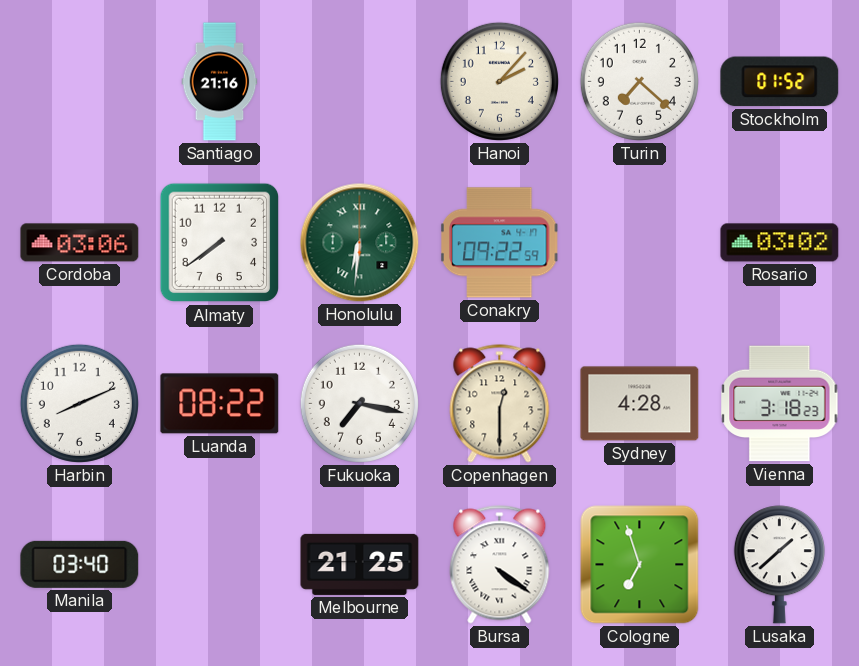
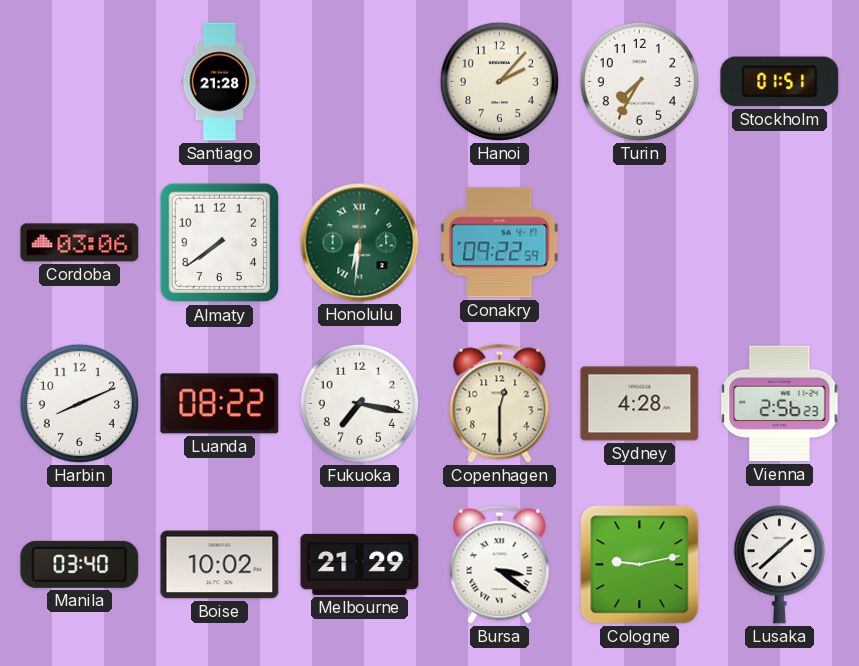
Santiago: 21:16 -> 21:28 (220, 82)
Turin: 7:22 -> 7:35 (639, 81)
Stockholm: 01:52 -> 01:51 (780, 82)
Rosario: 03:02 -> none (780, 243)
Vienna: 3:18 -> 2:56 (780, 404)
Boise: none -> 10:02 (220, 565)
Melbourne: 21:25 -> 21:29 (360, 564)
Bursa: 4:21 -> 3:21 (500, 565)
Cologne: 6:57 -> 9:13 (640, 565)
